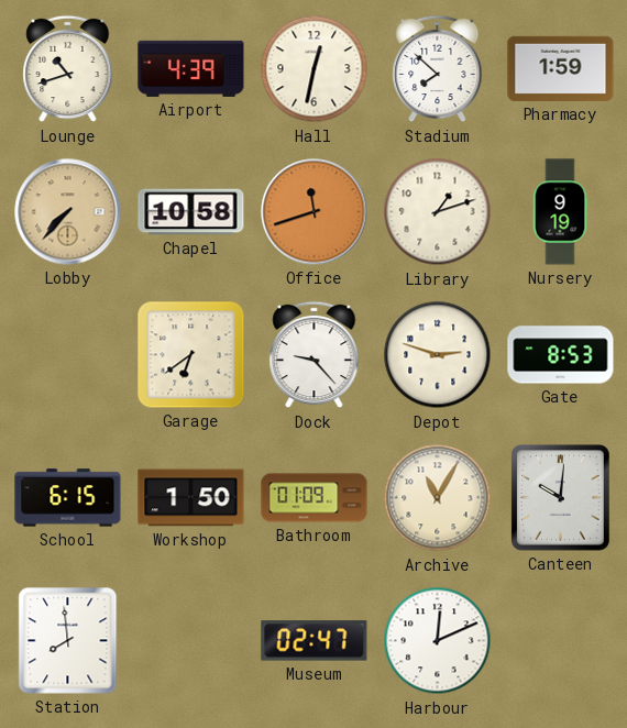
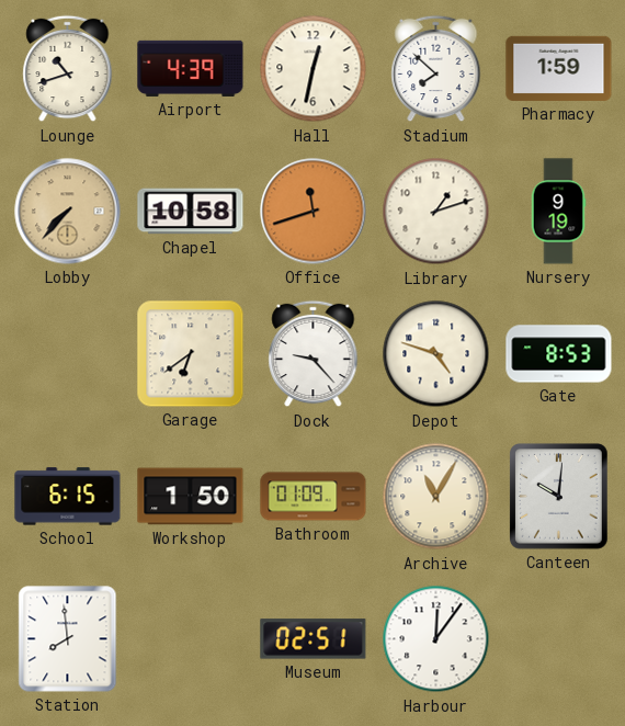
Depot: 2:48 -> 4:48 (436, 354)
Museum: 02:47 -> 02:51 (314, 639)
Harbour: 12:11 -> 12:06 (436, 639)
